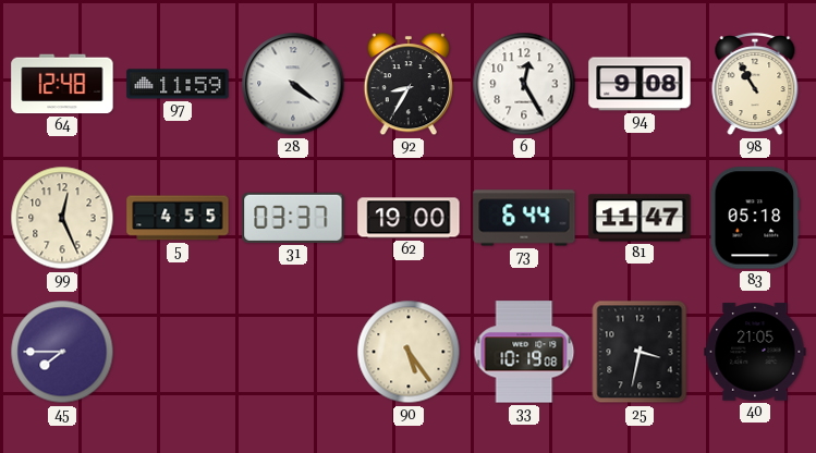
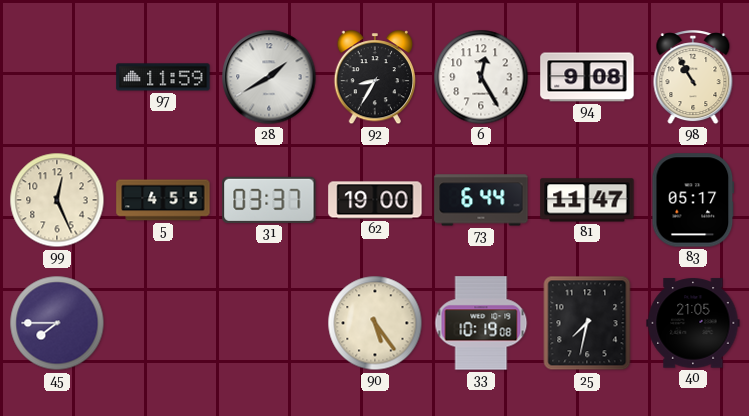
64: 12:48 -> none (62, 84)
28: 4:21 -> 1:40 (269, 77)
83: 05:18 -> 05:17 (693, 200)
25: 3:32 -> 7:32 (587, 323)
